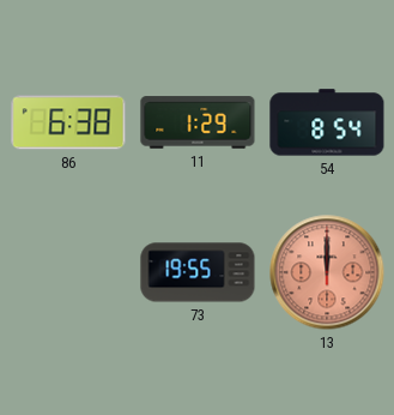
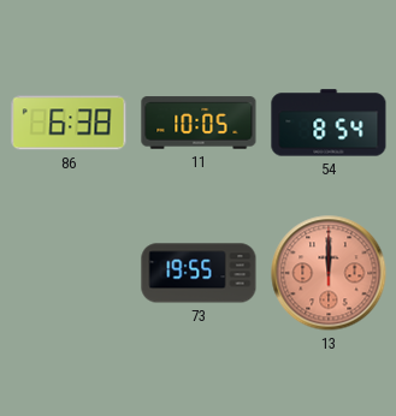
11: 1:29 -> 10:05 (199, 123)
